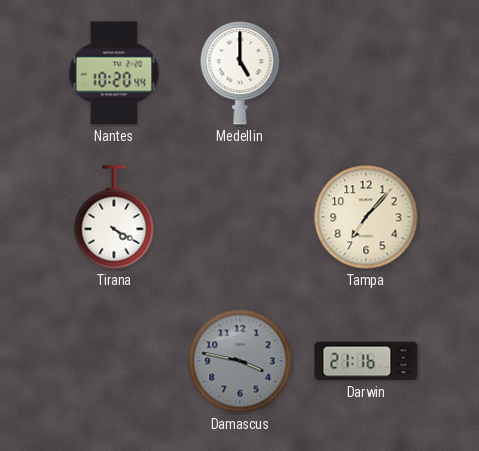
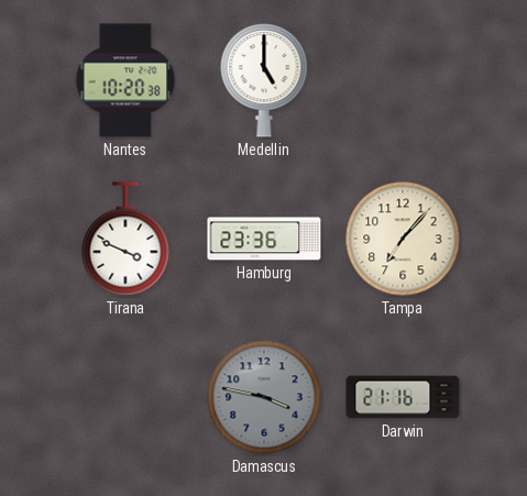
Nantes: 10:20:44 -> 10:20:38 (125, 80)
Tirana: 4:20 -> 3:49 (125, 239)
Hamburg: none -> 23:36 (264, 239)
